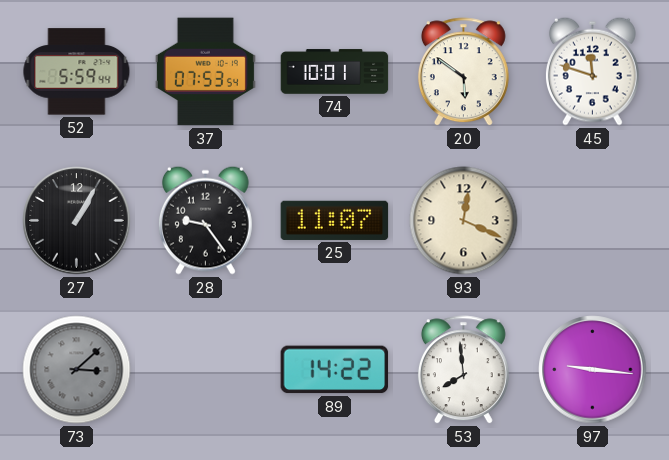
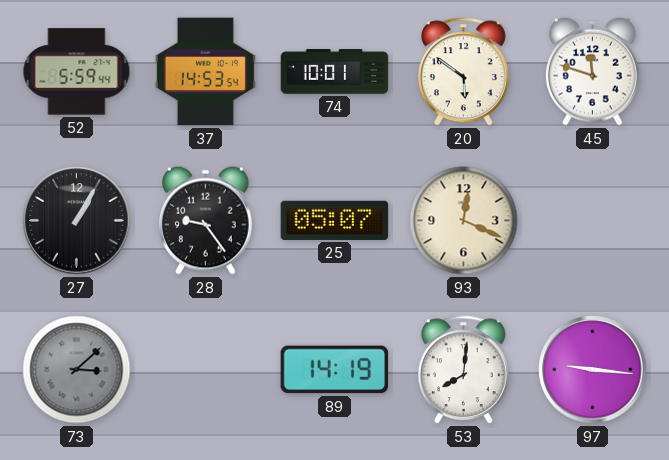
37: 07:53 -> 14:53 (205, 72)
25: 11:07 -> 05:07 (335, 220)
89: 14:22 -> 14:19 (335, 370)
53: 7:59 -> 8:01 (463, 370)
